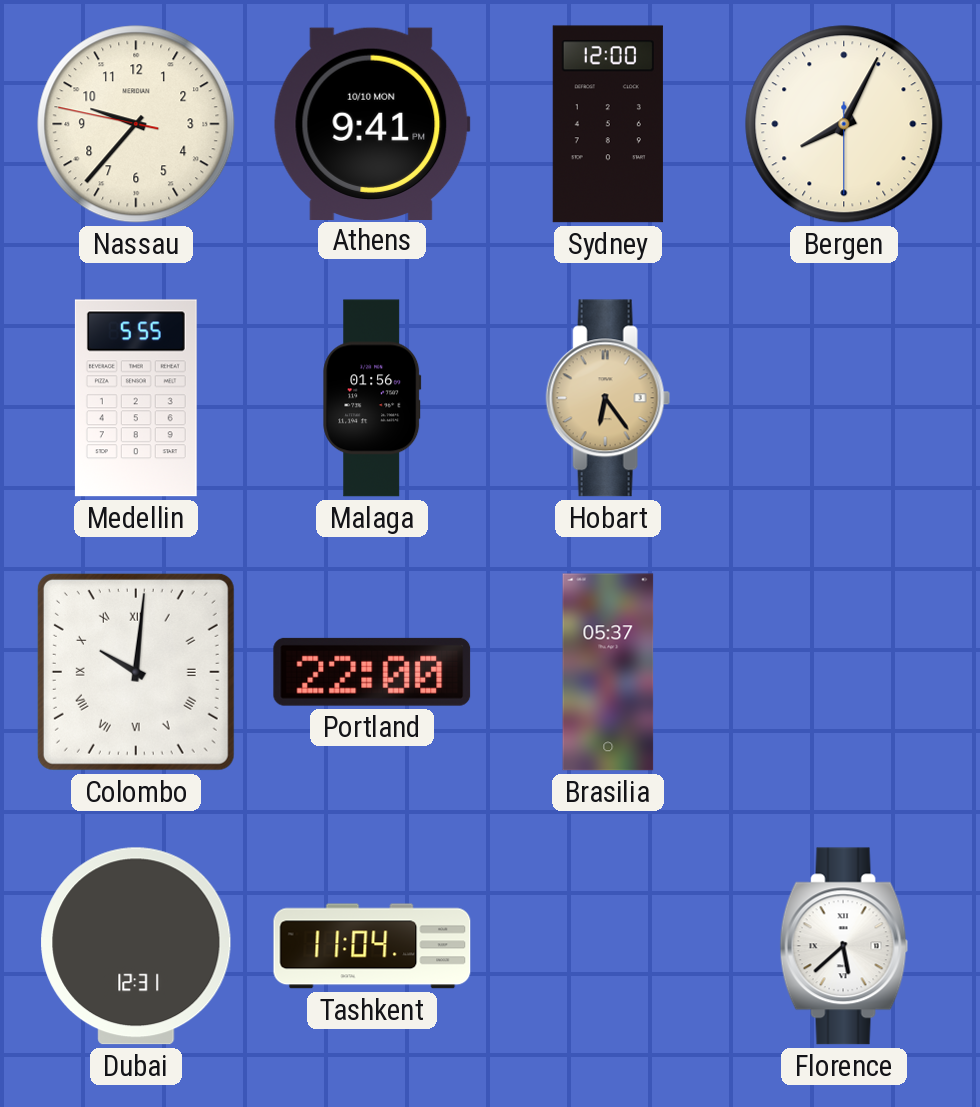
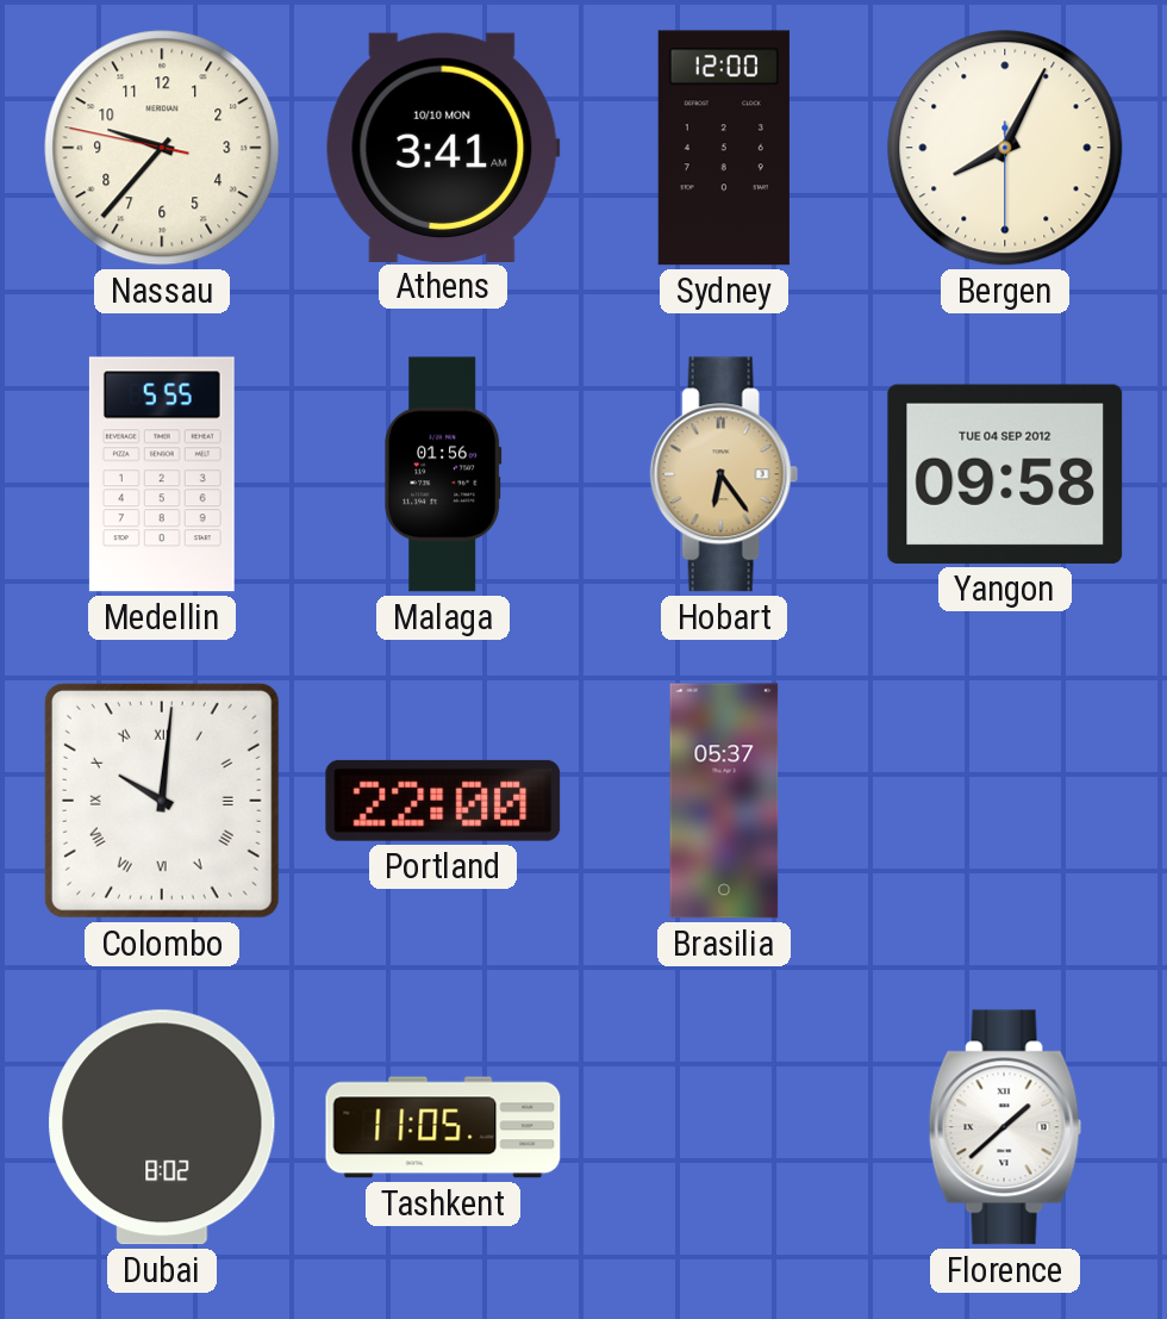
Athens: 9:41 -> 3:41 (443, 147)
Yangon: none -> 09:58 (1005, 474)
Dubai: 12:31 -> 8:02 (162, 1127)
Tashkent: 11:04 -> 11:05 (443, 1127)
Florence: 5:38 -> 1:38 (1005, 1127)
